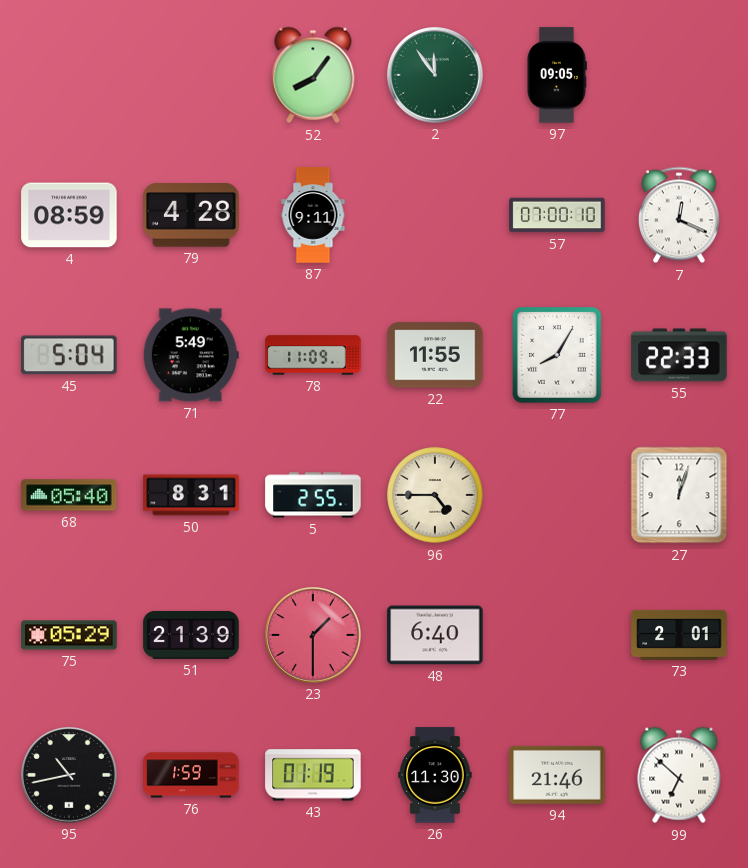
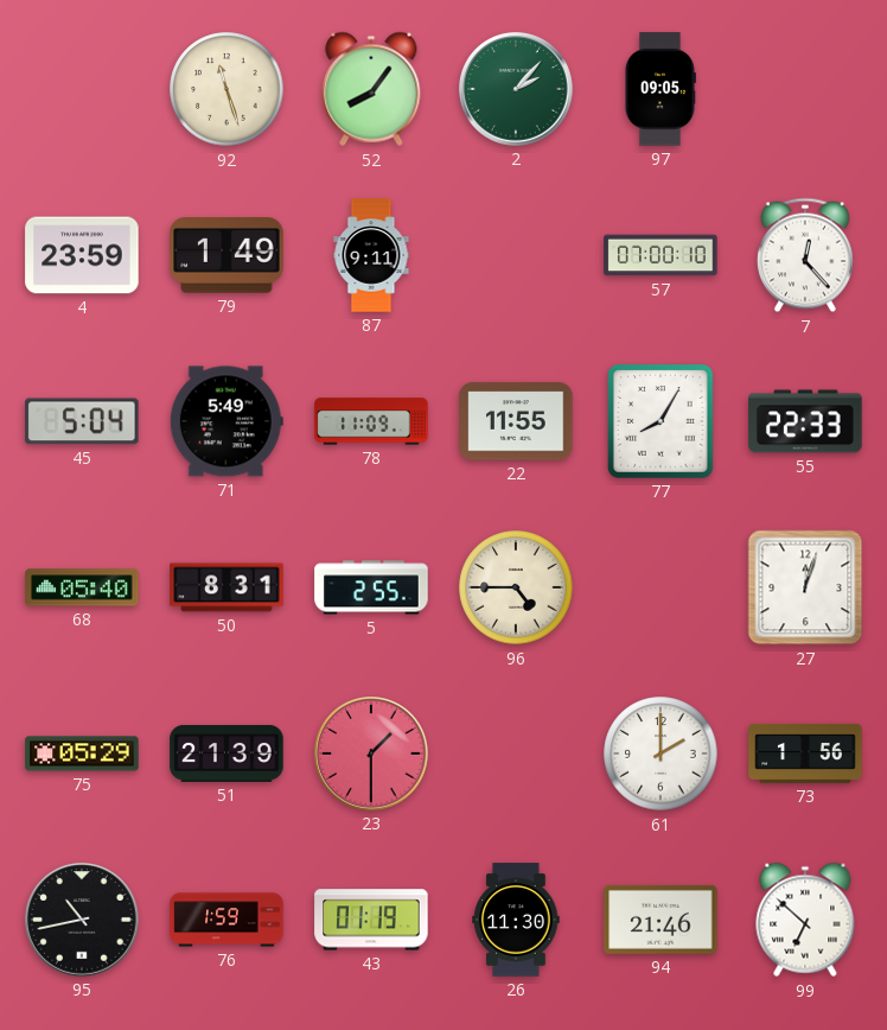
92: none -> 11:27 (226, 89)
2: 11:54 -> 2:07 (516, 89)
4: 08:59 -> 23:59 (82, 255)
79: 4:28 -> 1:49 (226, 255)
7: 12:19 -> 12:23 (805, 255)
48: 6:40 -> none (435, 635)
61: none -> 2:00 (661, 754)
73: 2:01 -> 1:56 (805, 754)
